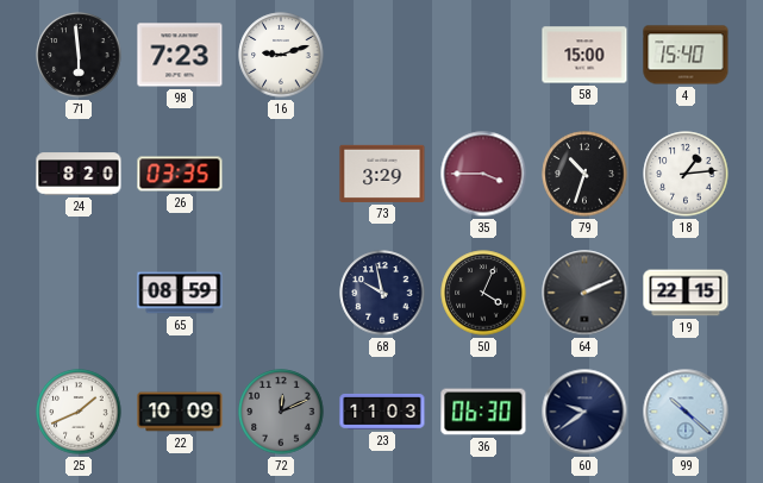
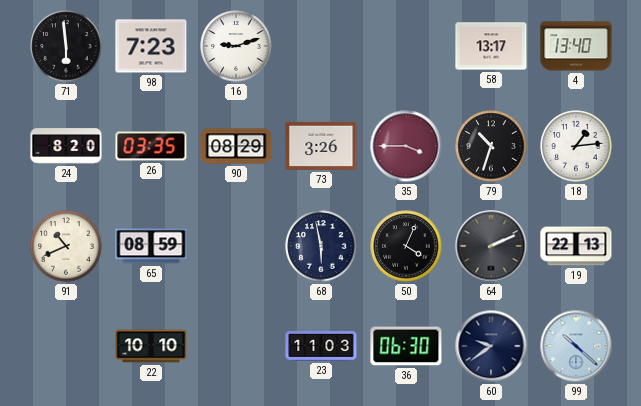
58: 15:00 -> 13:17 (491, 46)
4: 15:40 -> 13:40 (576, 46)
90: none -> 08:29 (236, 146)
73: 3:29 -> 3:26 (321, 146)
91: none -> 10:41 (66, 246)
68: 9:58 -> 5:58 (321, 246)
19: 22:15 -> 22:13 (576, 246)
25: 1:41 -> none (79, 412)
22: 10:09 -> 10:10 (151, 346)
72: 12:11 -> none (281, 412)
